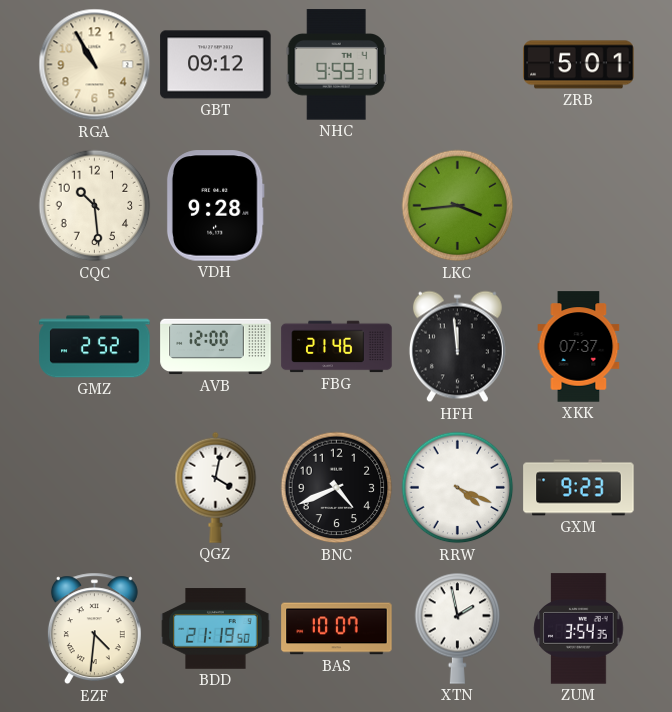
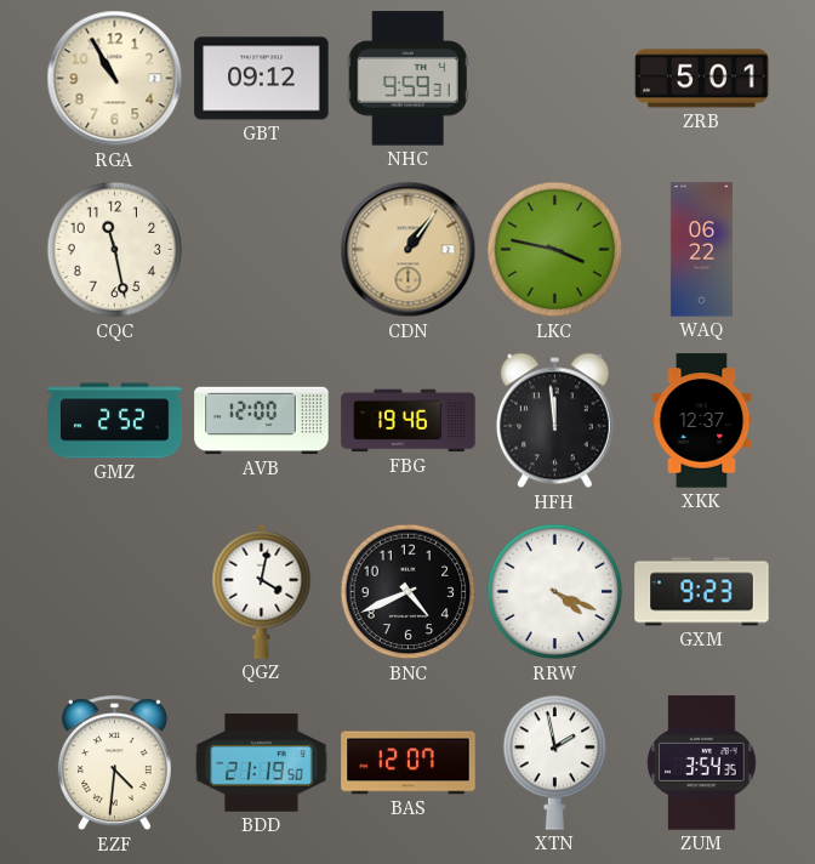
CQC: 10:29 -> 11:28 (115, 250)
VDH: 9:28 -> none (215, 206)
CDN: none -> 1:06 (409, 250)
LKC: 3:44 -> 3:47 (555, 250)
WAQ: none -> 06:22 (701, 250)
FBG: 21:46 -> 19:46 (409, 421)
XKK: 07:37 -> 12:37 (702, 421)
BAS: 10:07 -> 12:07 (409, 763)
